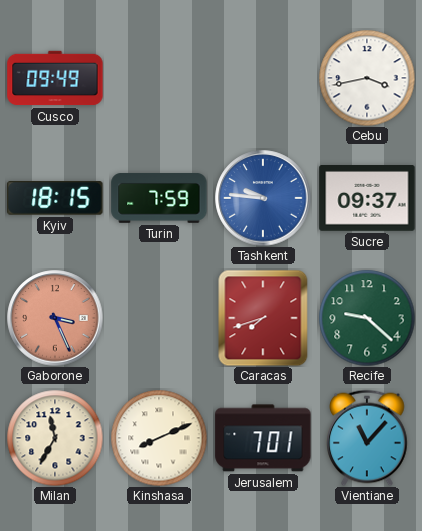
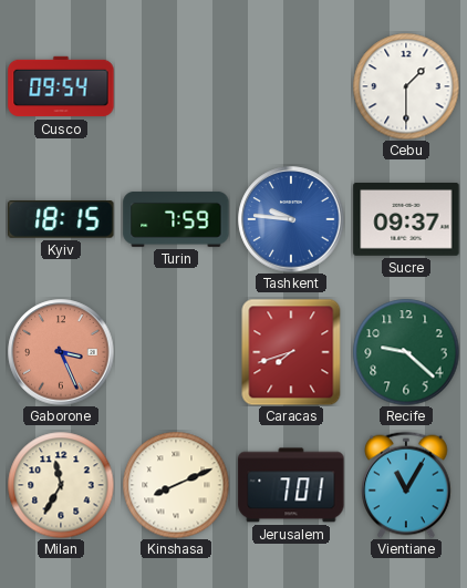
Cusco: 09:49 -> 09:54 (61, 86)
Cebu: 3:43 -> 1:30 (406, 86)
Vientiane: 11:07 -> 11:05 (407, 485)
